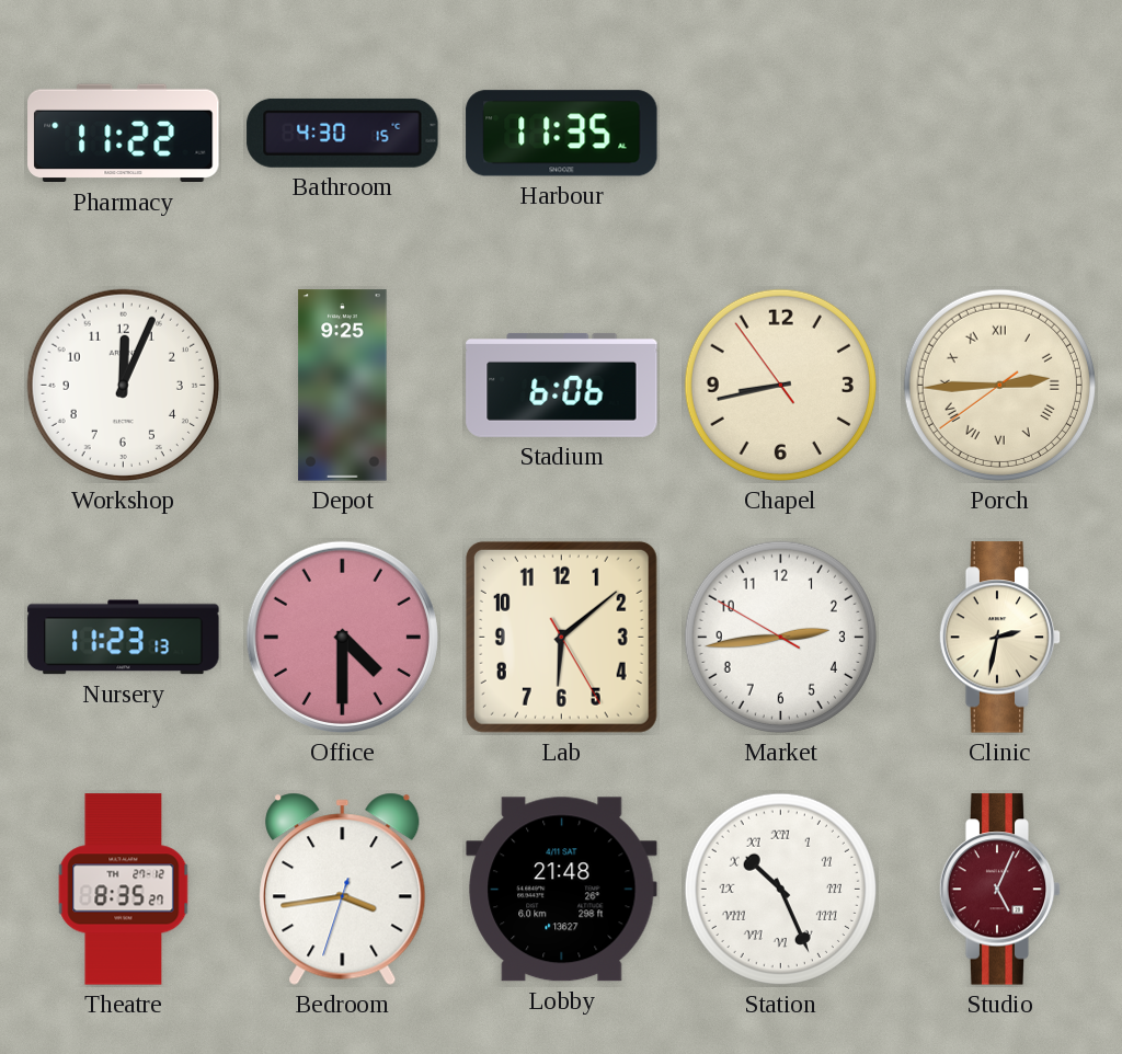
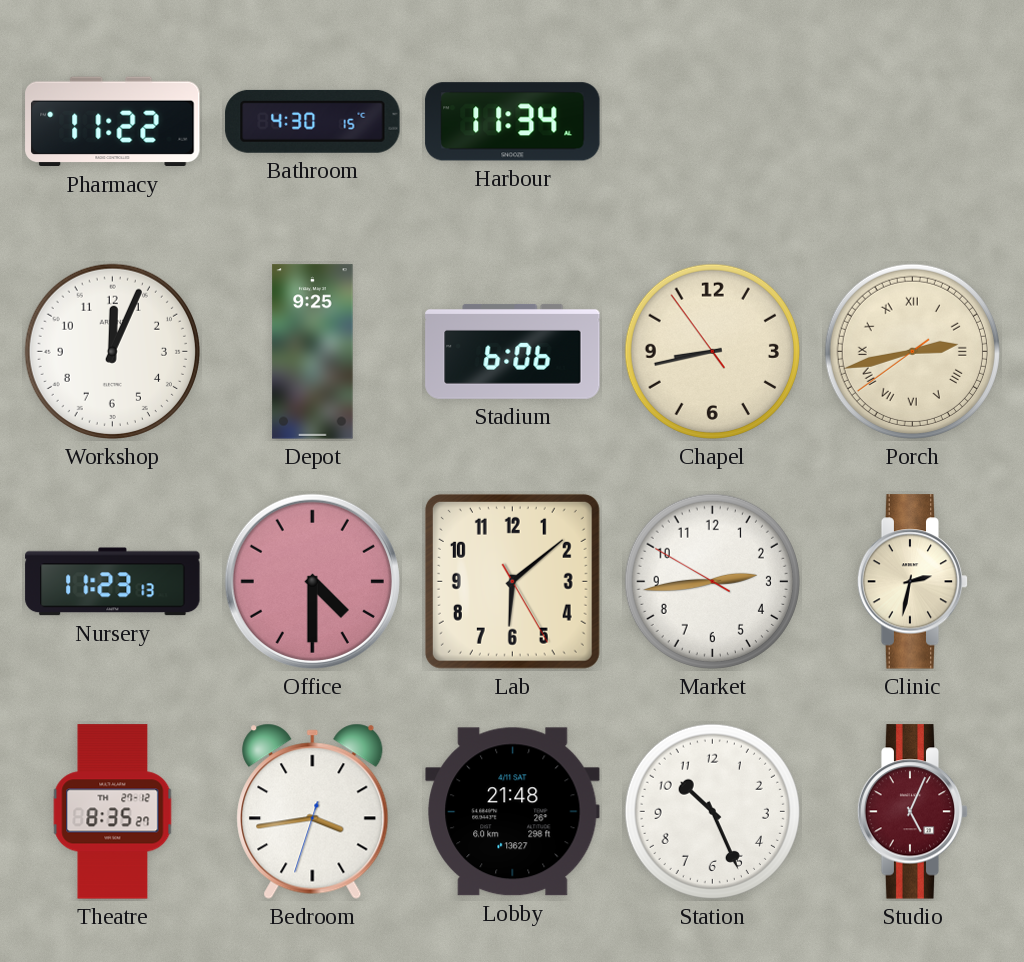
Harbour: 11:35 -> 11:34 (513, 122)
Porch: 2:44 -> 2:42 (912, 351)
Station numerals: Roman -> Arabic (712, 811)
